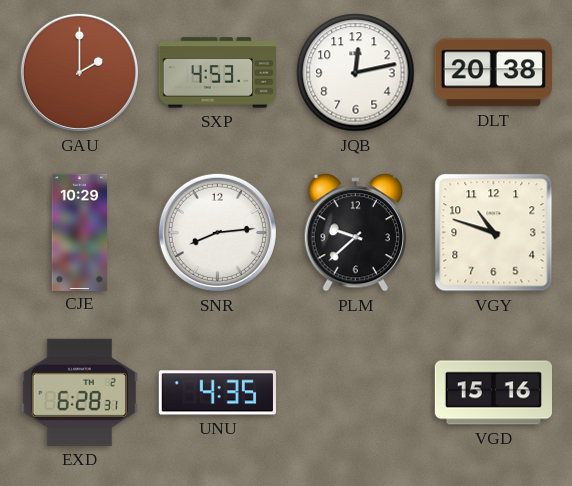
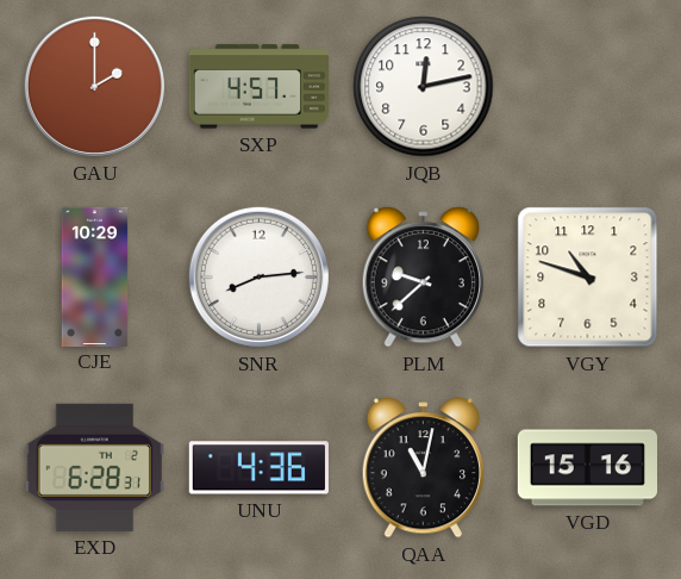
SXP: 4:53 -> 4:57 (258, 87)
DLT: 20:38 -> none (493, 73)
UNU: 4:35 -> 4:36 (258, 468)
QAA: none -> 11:02 (423, 468)
